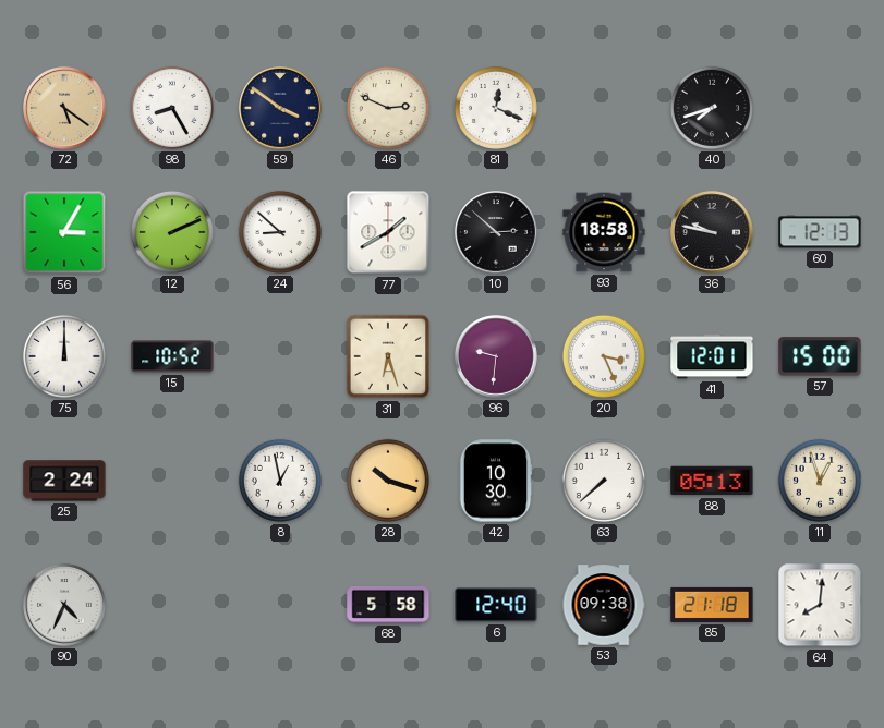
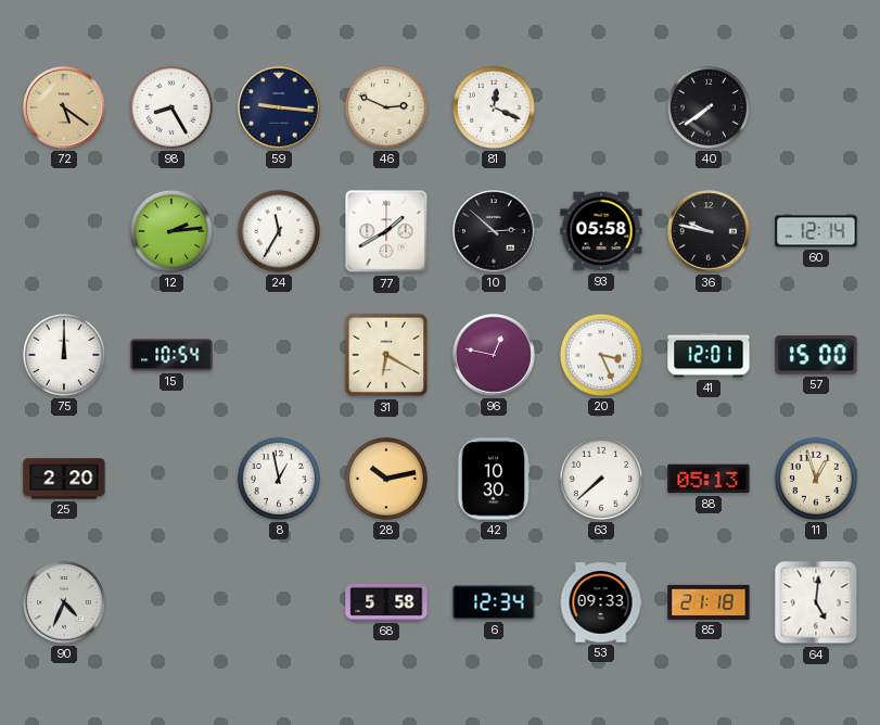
59: 3:51 -> 9:16 (279, 107)
40: 7:42 -> 7:39 (709, 107)
56: 3:05 -> none (64, 232)
12: 2:11 -> 2:14 (171, 231)
24: 8:52 -> 11:35 (279, 231)
93: 18:58 -> 05:58 (601, 231)
60: 12:13 -> 12:14 (816, 231)
15: 10:52 -> 10:54 (171, 355)
31: 6:27 -> 6:20 (386, 355)
96: 9:31 -> 12:47 (494, 355)
25: 2:24 -> 2:20 (64, 479)
28: 10:18 -> 10:13 (386, 479)
6: 12:40 -> 12:34 (494, 602)
53: 09:38 -> 09:33 (601, 602)
64: 8:01 -> 5:01 (816, 602)
